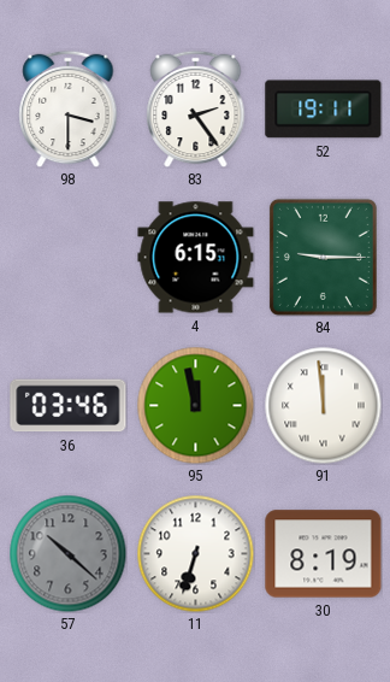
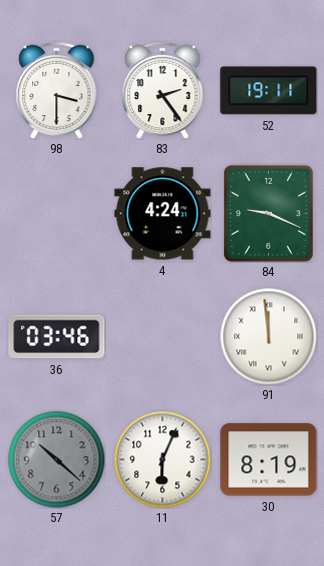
4: 6:15 -> 4:24 (163, 214)
84: 9:15 -> 9:19 (268, 213)
95: 11:58 -> none (195, 405)
11: 6:33 -> 6:04 (162, 459)
